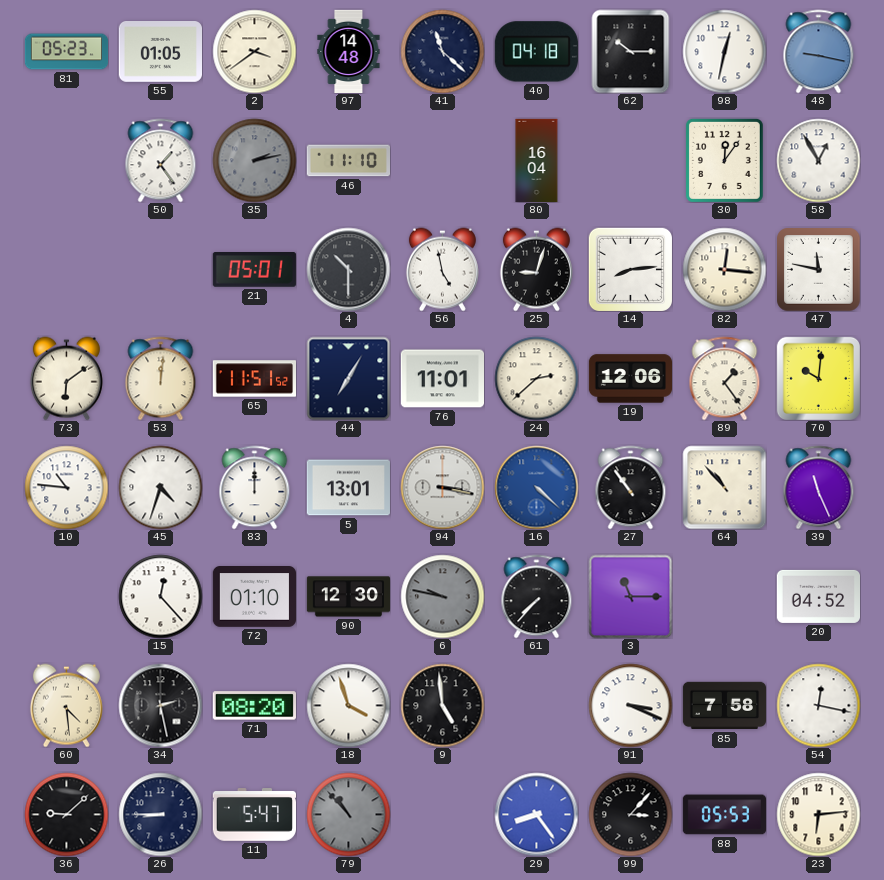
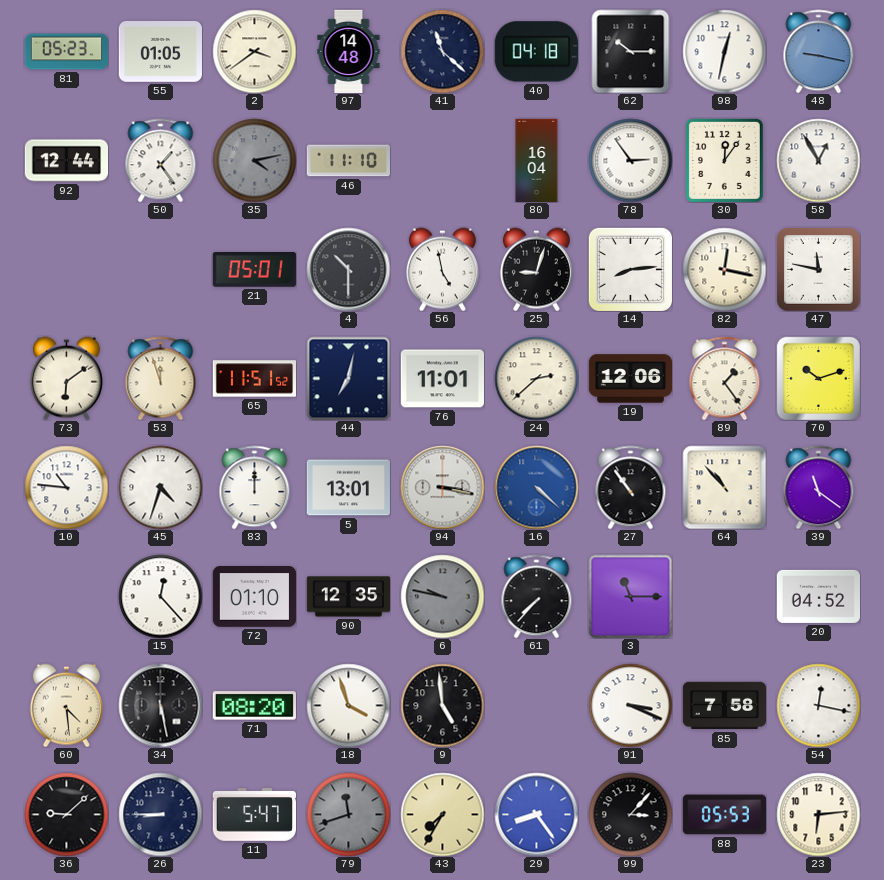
92: none -> 12:44 (66, 161)
35: 2:13 -> 4:13 (254, 160)
78: none -> 2:54 (630, 160)
82: 12:16 -> 12:17 (724, 269)
53: 12:01 -> 11:57 (161, 378)
44: 7:05 -> 7:02 (348, 378)
70: 10:01 -> 10:12 (818, 378)
39: 11:26 -> 11:21 (819, 487)
90: 12:30 -> 12:35 (348, 597)
34: 2:28 -> 5:28 (160, 705)
79: 10:53 -> 11:42 (348, 814)
43: none -> 7:35 (442, 814)
